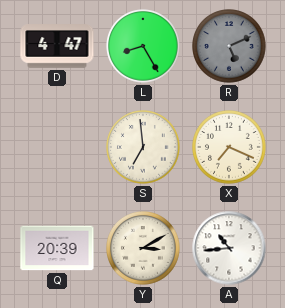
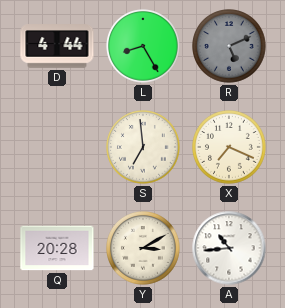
D: 4:47 -> 4:44 (57, 46)
Q: 20:39 -> 20:28 (57, 248)
